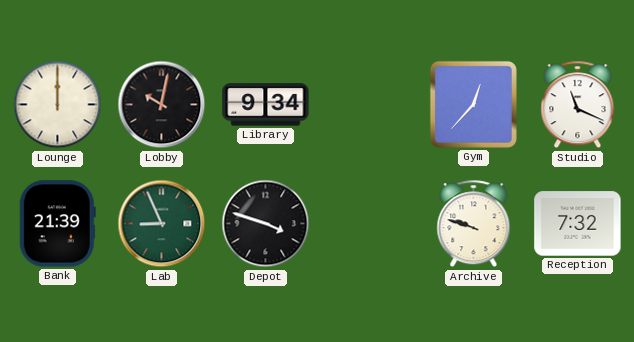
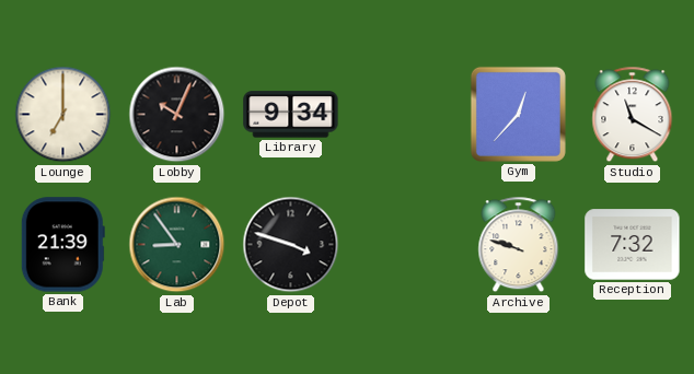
Lounge: 12:00 -> 7:00 (63, 115)
Lobby: 10:02 -> 10:04 (177, 115)
Studio: 11:19 -> 11:20 (633, 115)
Lab: 8:56 -> 8:54 (177, 245)
